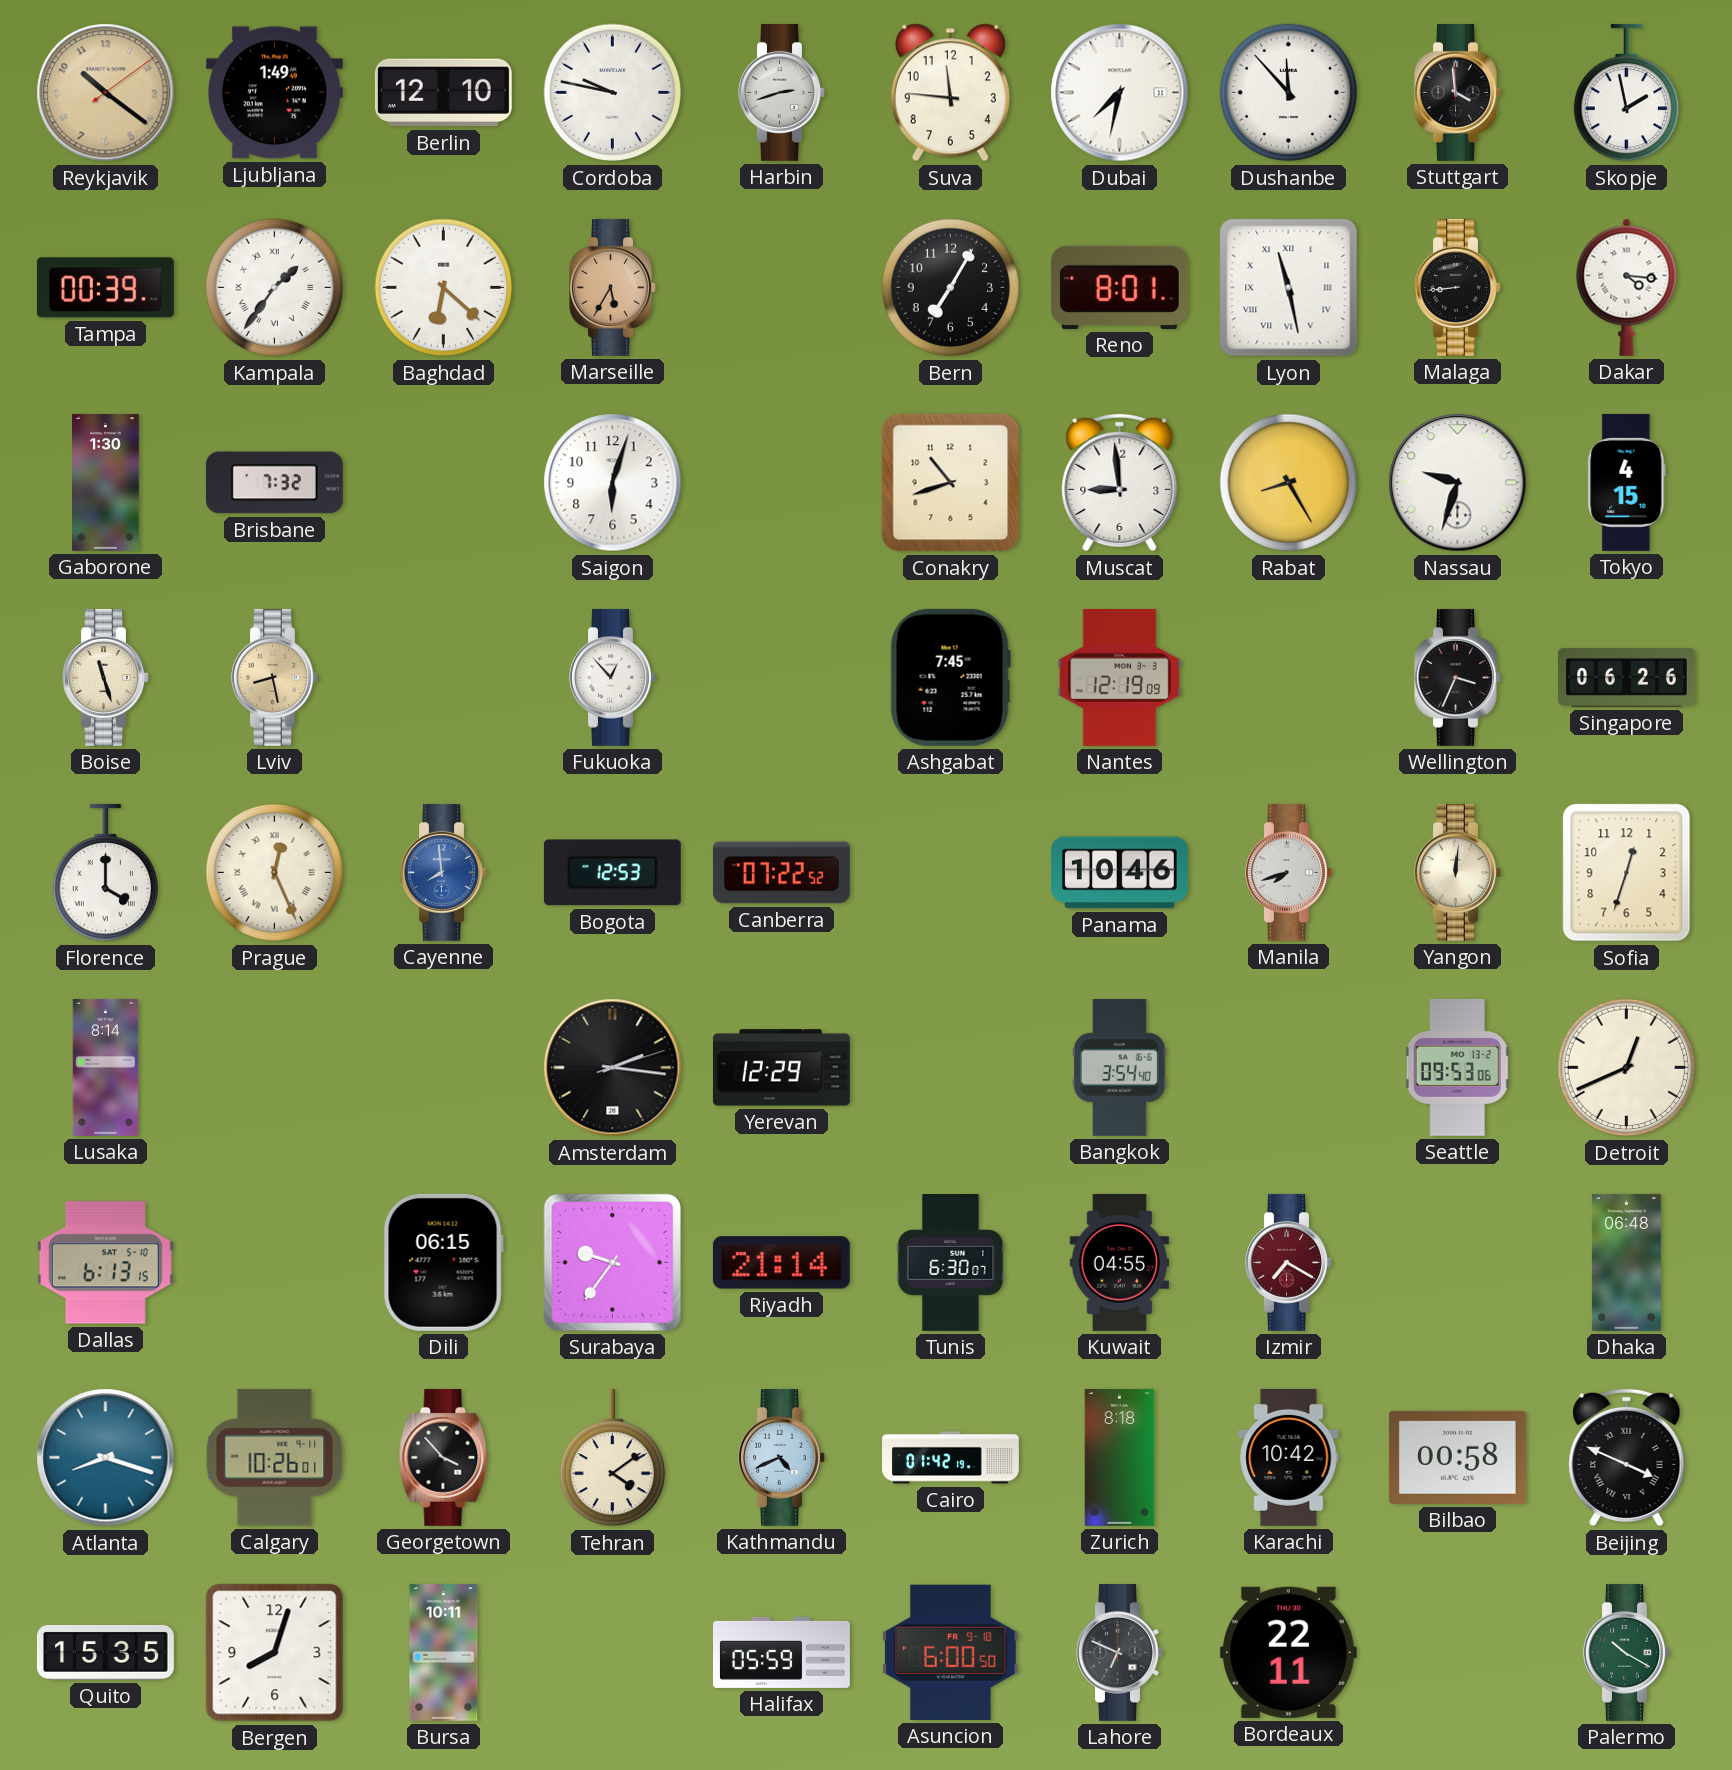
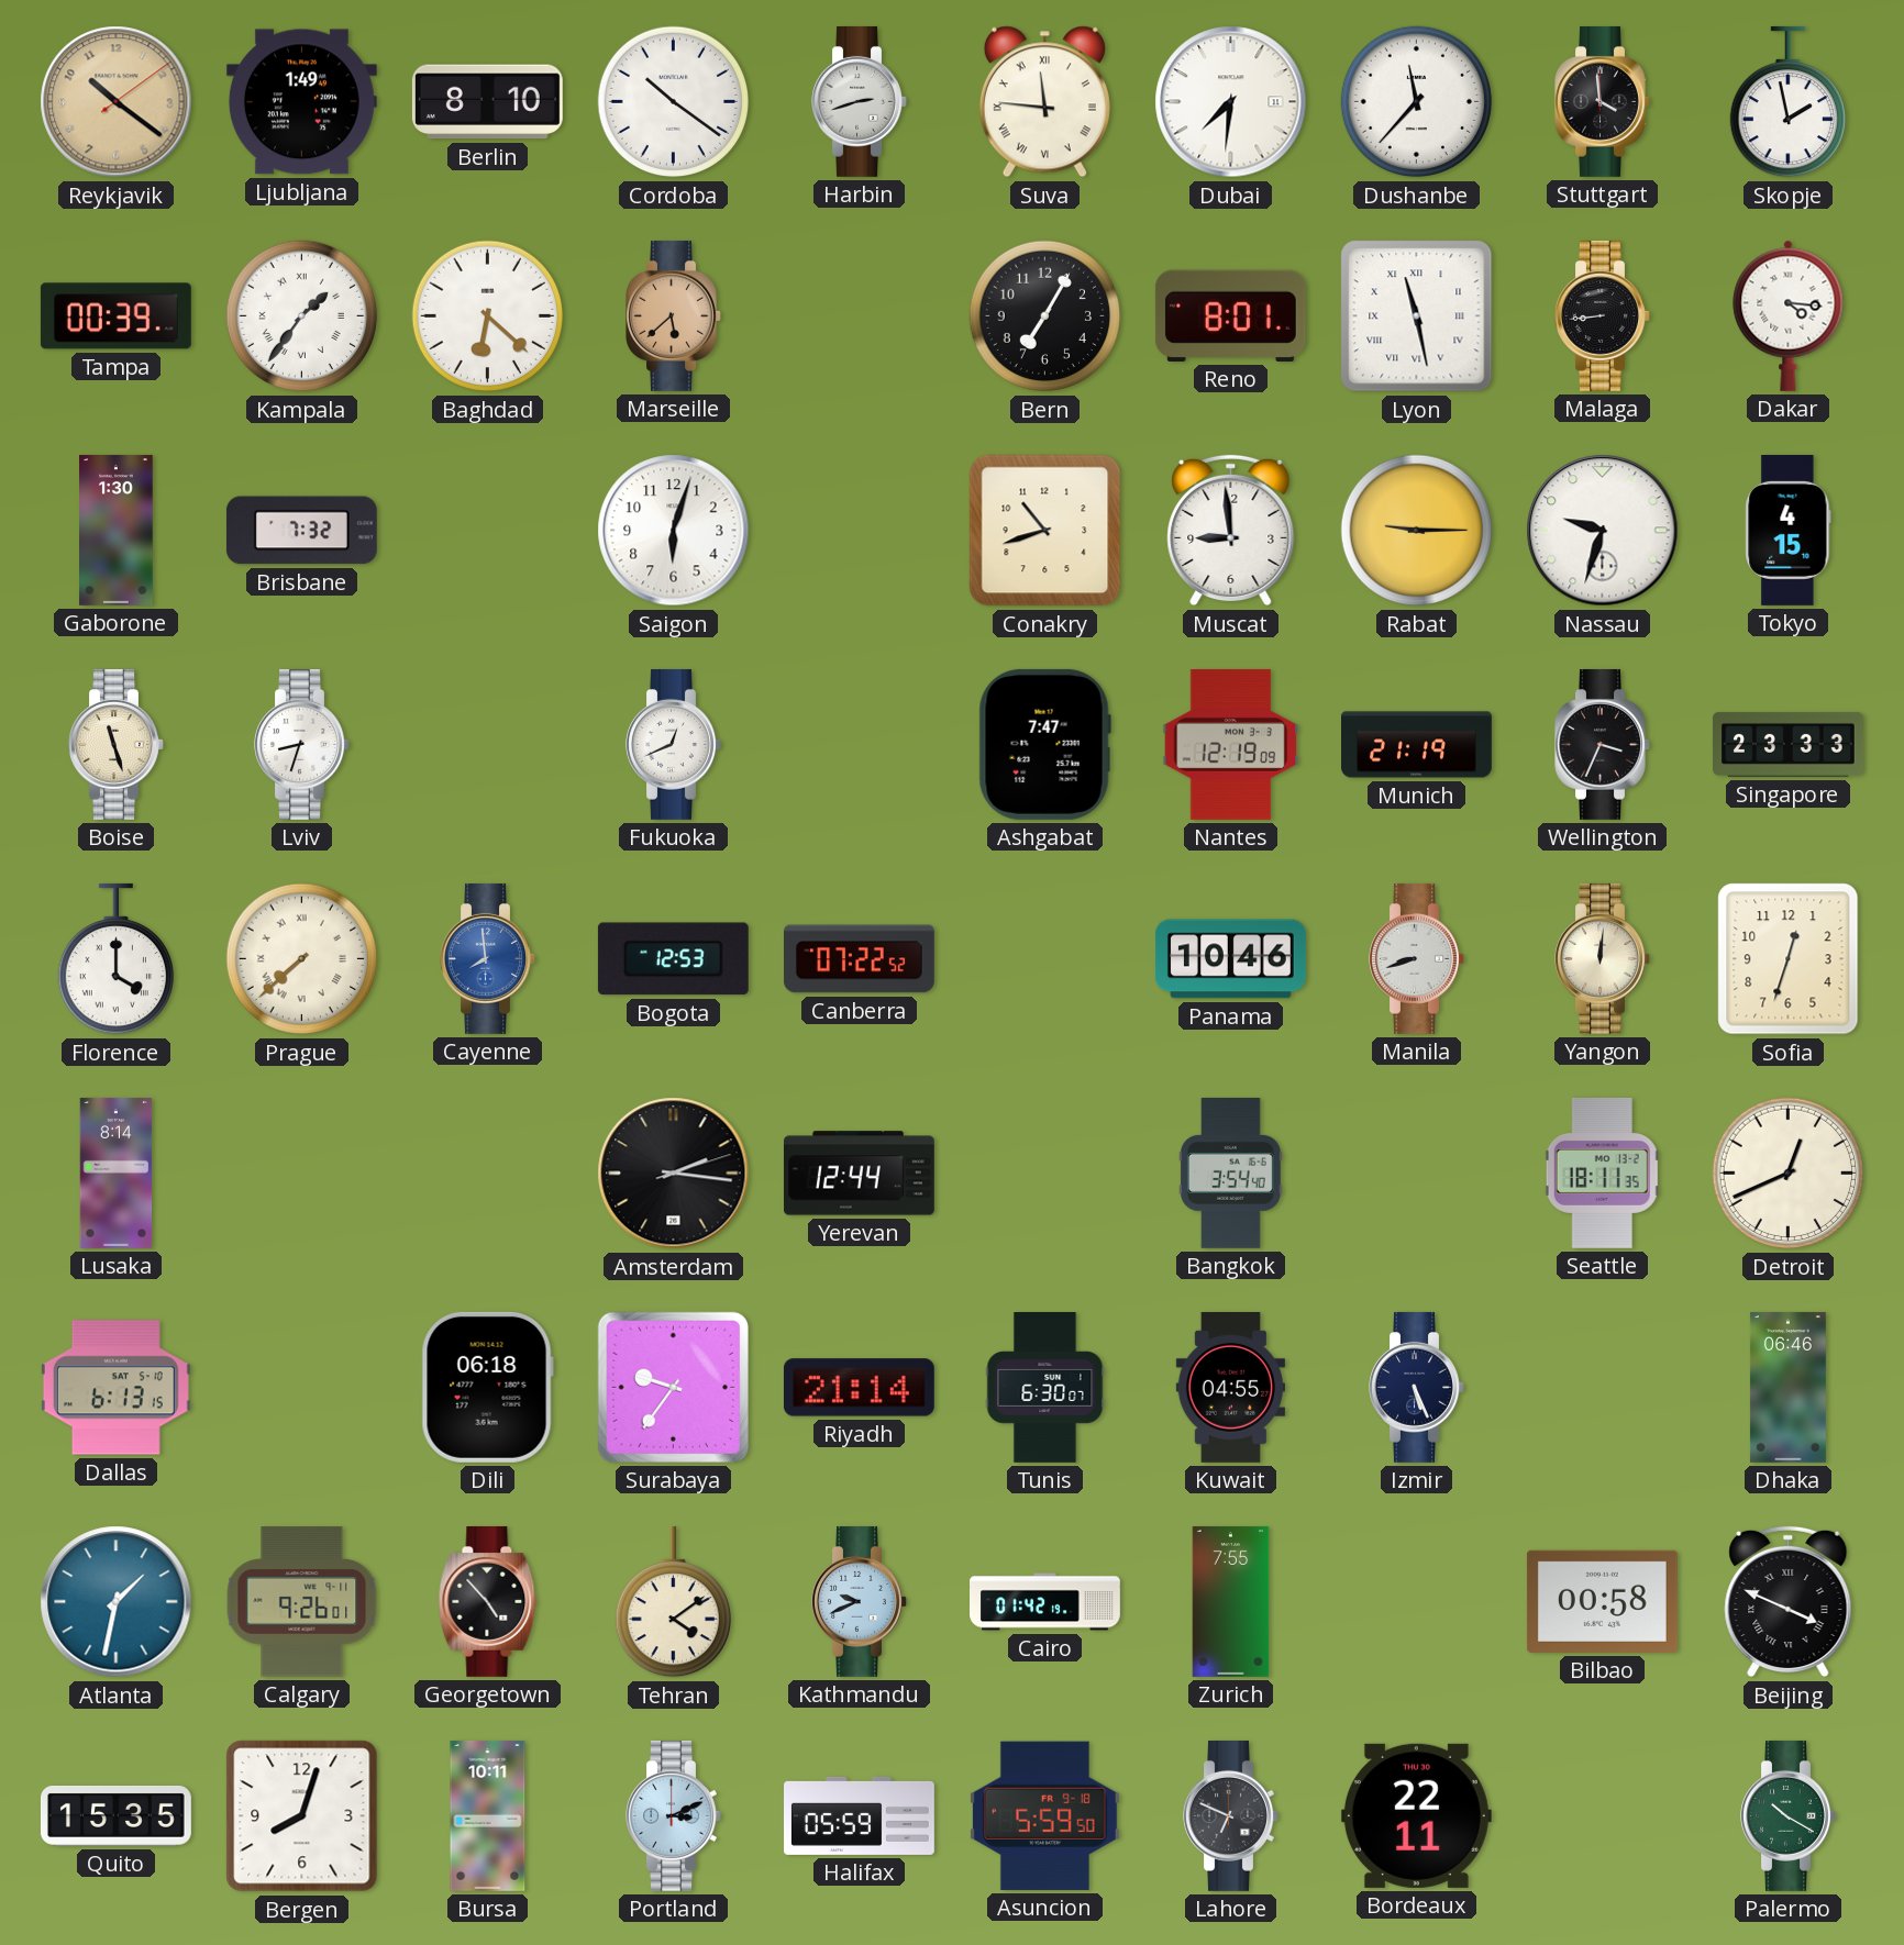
Berlin: 12:10 -> 8:10 (487, 102)
Cordoba: 9:47 -> 10:21 (674, 102)
Suva numerals: Arabic -> Roman (1044, 102)
Dubai: 7:32 -> 7:31 (1231, 102)
Dushanbe: 11:53 -> 11:37 (1417, 102)
Marseille: 5:35 -> 5:38 (674, 315)
Rabat: 8:25 -> 9:15 (1417, 531)
Lviv: 8:28 -> 8:33 (302, 744)
Lviv dial: champagne -> white (302, 744)
Fukuoka: 12:53 -> 12:41 (674, 744)
Ashgabat: 7:45 -> 7:47 (1044, 744)
Munich: none -> 21:19 (1417, 745)
Singapore: 06:26 -> 23:33 (1789, 744)
Prague: 12:26 -> 7:38 (302, 959)
Manila: 7:42 -> 8:42 (1417, 958)
Yerevan: 12:29 -> 12:44 (859, 1174)
Seattle: 09:53 -> 18:11 (1602, 1172)
Dili: 06:15 -> 06:18 (487, 1387)
Izmir: 7:20 -> 5:26 (1417, 1387)
Izmir dial: burgundy -> navy (1417, 1387)
Dhaka: 06:48 -> 06:46 (1787, 1387)
Atlanta: 8:18 -> 1:32 (117, 1602)
Calgary: 10:26 -> 9:26 (302, 1602)
Georgetown: 3:53 -> 4:53 (488, 1601)
Kathmandu: 4:41 -> 9:41 (860, 1601)
Zurich: 8:18 -> 7:55 (1231, 1601)
Karachi: 10:42 -> none (1289, 1457)
Portland: none -> 3:11 (674, 1815)
Asuncion: 6:00 -> 5:59 (1044, 1815)
